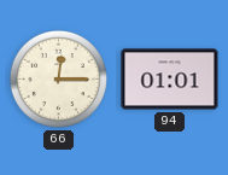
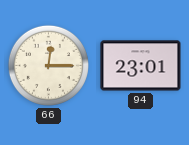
94: 01:01 -> 23:01 (141, 66)
